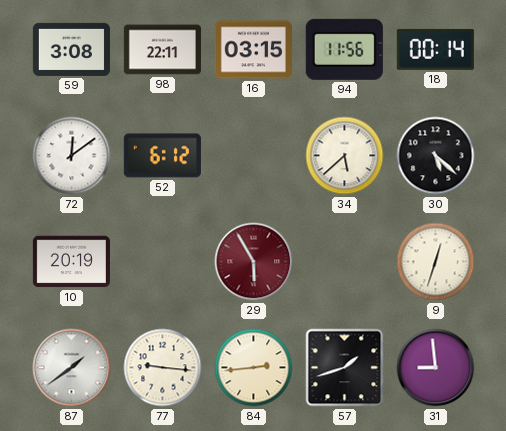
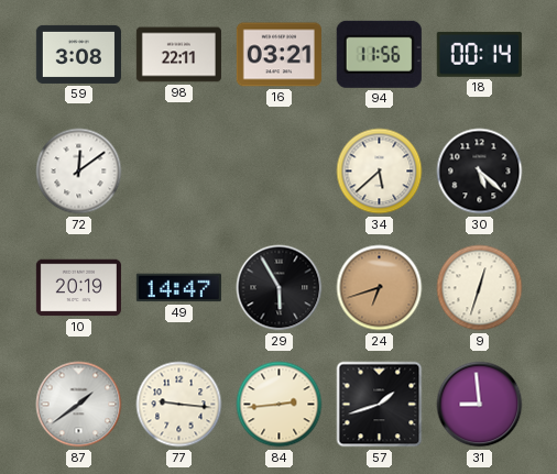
16: 03:15 -> 03:21 (278, 55)
52: 6:12 -> none (162, 156)
49: none -> 14:47 (178, 288)
29 dial: burgundy -> black (280, 288)
24: none -> 6:42 (380, 288)
